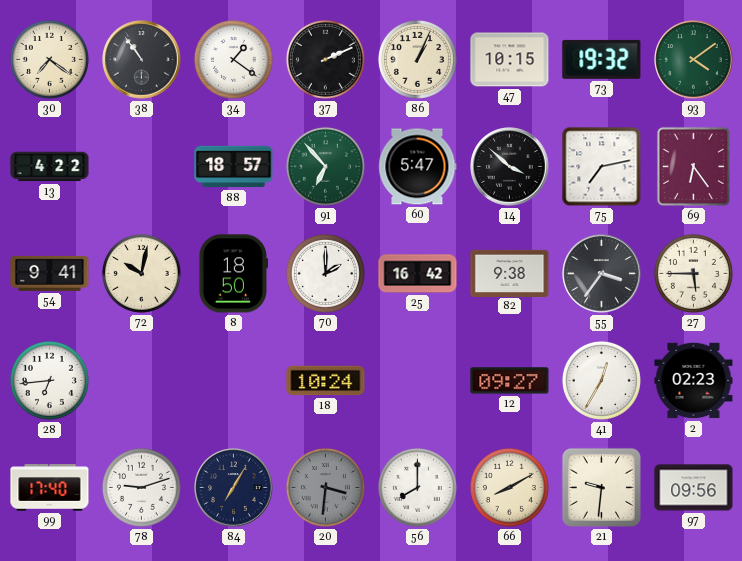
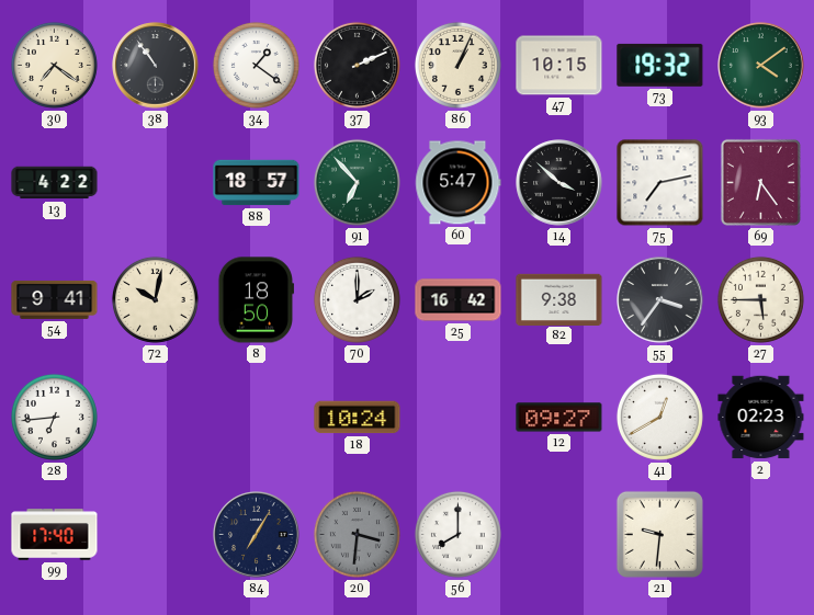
41: 12:35 -> 12:40 (659, 417)
78: 9:12 -> none (141, 487)
66: 8:10 -> none (509, 487)
97: 09:56 -> none (694, 488)
